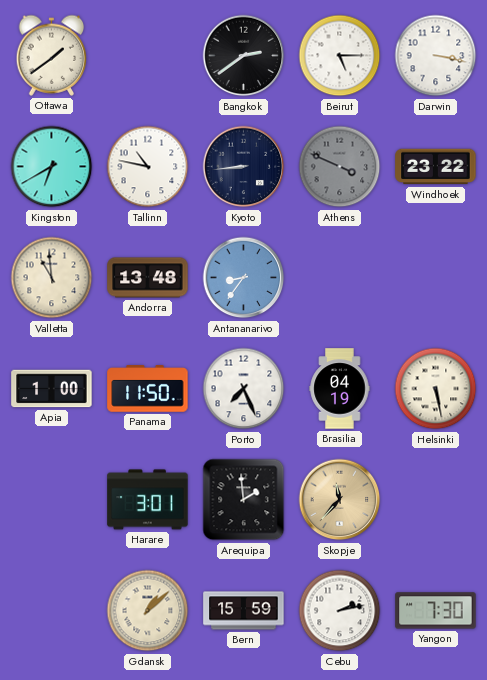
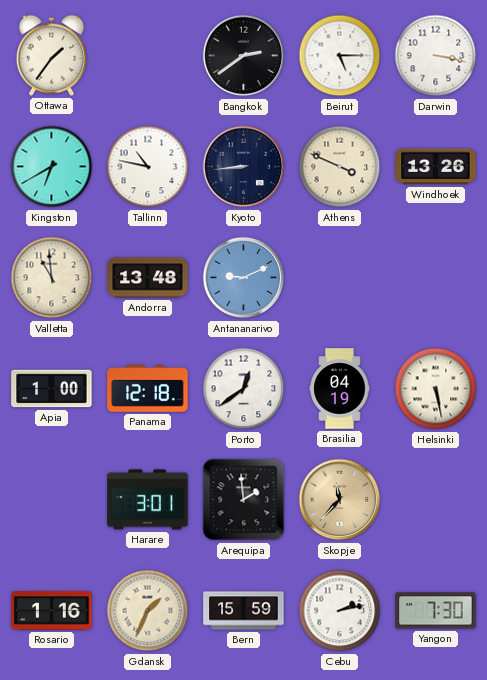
Ottawa: 1:39 -> 1:36 (52, 55)
Athens dial: grey -> cream (340, 167)
Windhoek: 23:22 -> 13:26 (436, 167)
Antananarivo: 8:36 -> 9:11 (244, 278)
Panama: 11:50 -> 12:18 (148, 389)
Porto: 7:26 -> 12:39 (244, 389)
Rosario: none -> 1:16 (52, 611)
Gdansk: 1:08 -> 1:34 (148, 611)
